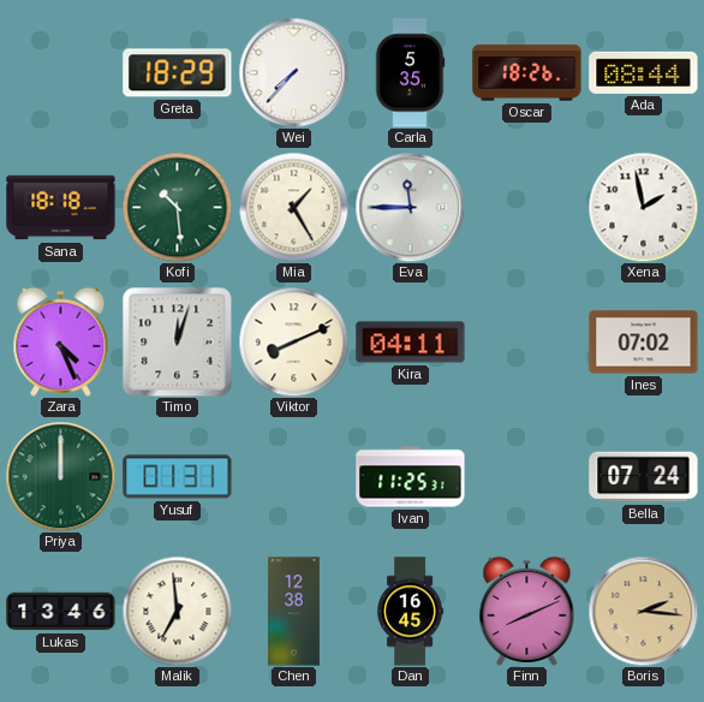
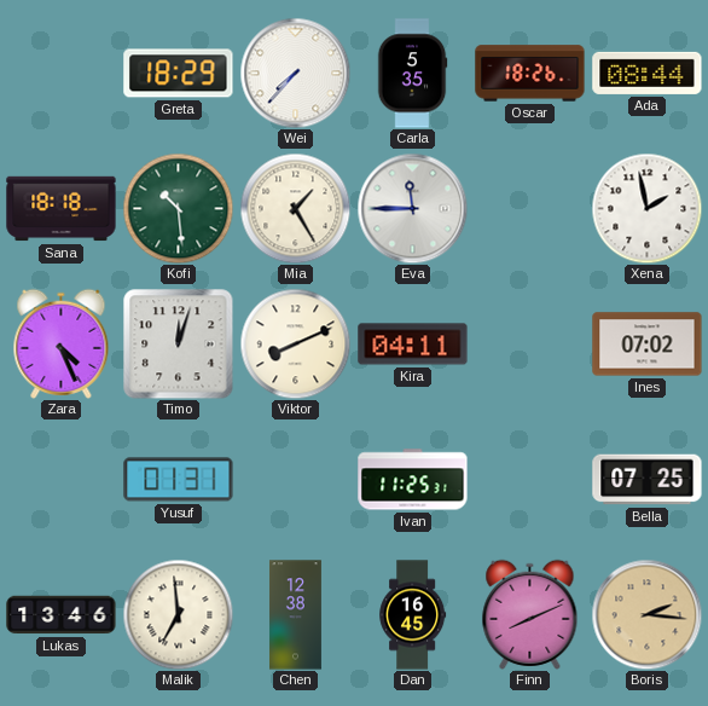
Priya: 12:00 -> none (60, 476)
Bella: 07:24 -> 07:25 (648, 480)
